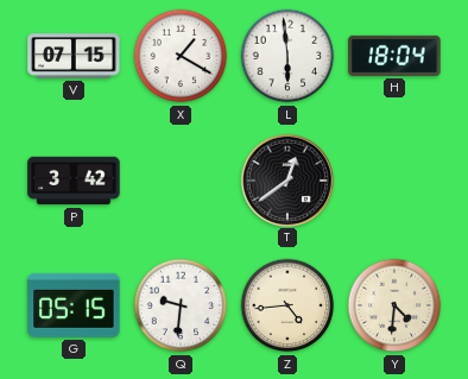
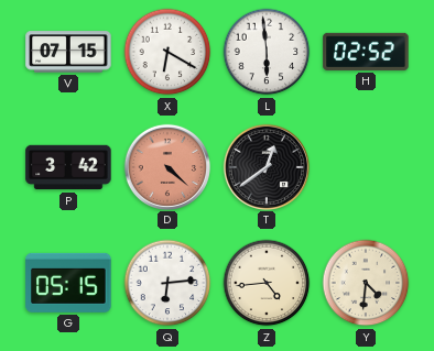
X: 1:20 -> 6:20 (167, 52)
H: 18:04 -> 02:52 (366, 52)
D: none -> 4:22 (166, 166)
Q: 9:31 -> 6:14 (167, 283)
